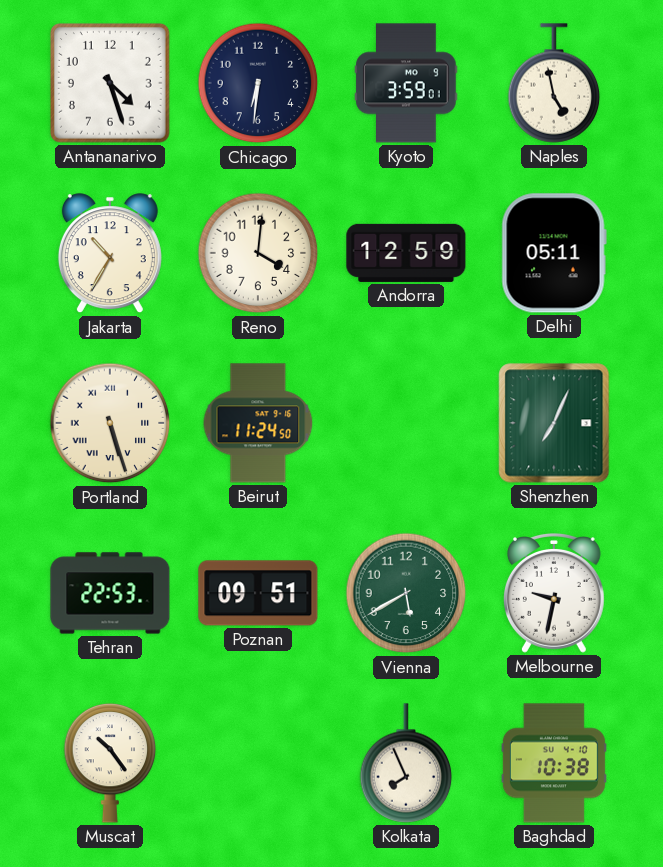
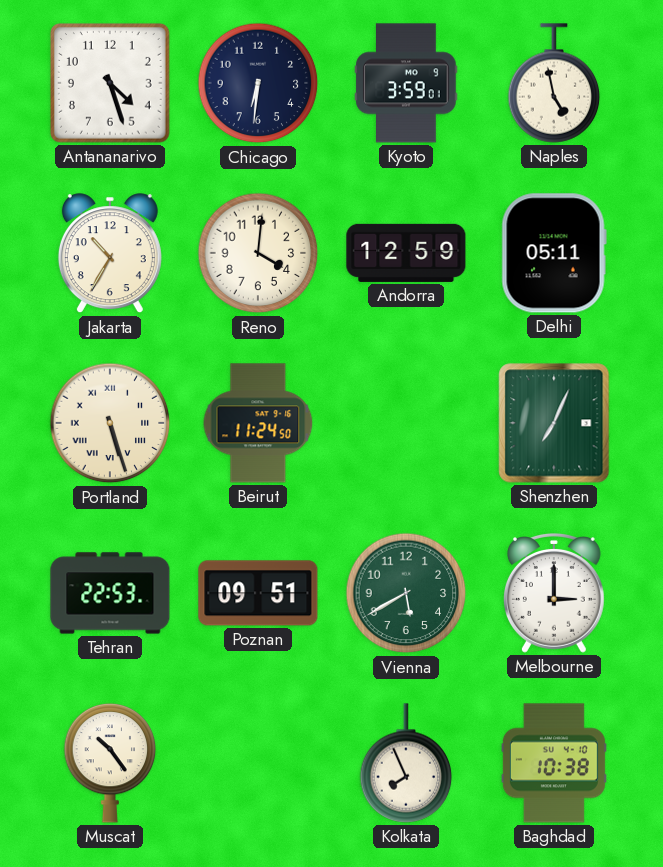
Melbourne: 9:32 -> 3:00 (554, 593)
